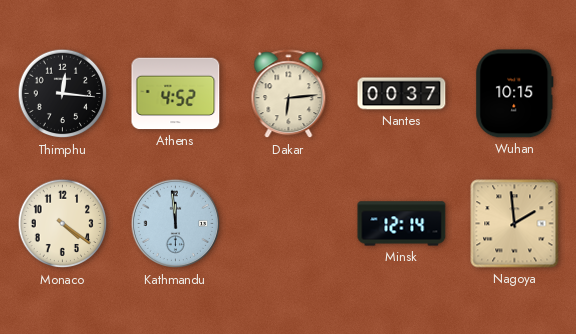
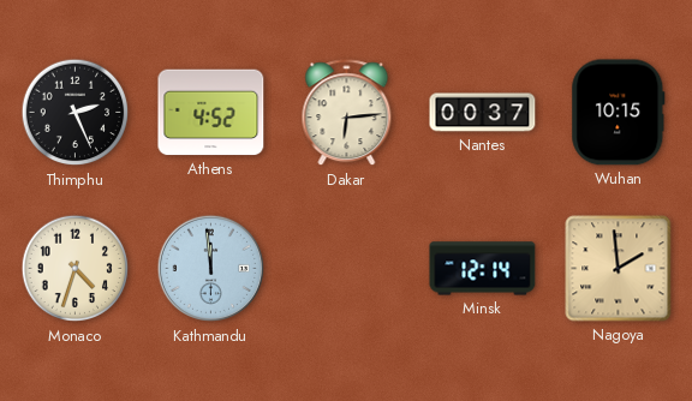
Thimphu: 12:16 -> 2:26 (76, 113)
Monaco: 4:21 -> 4:33 (76, 269)
